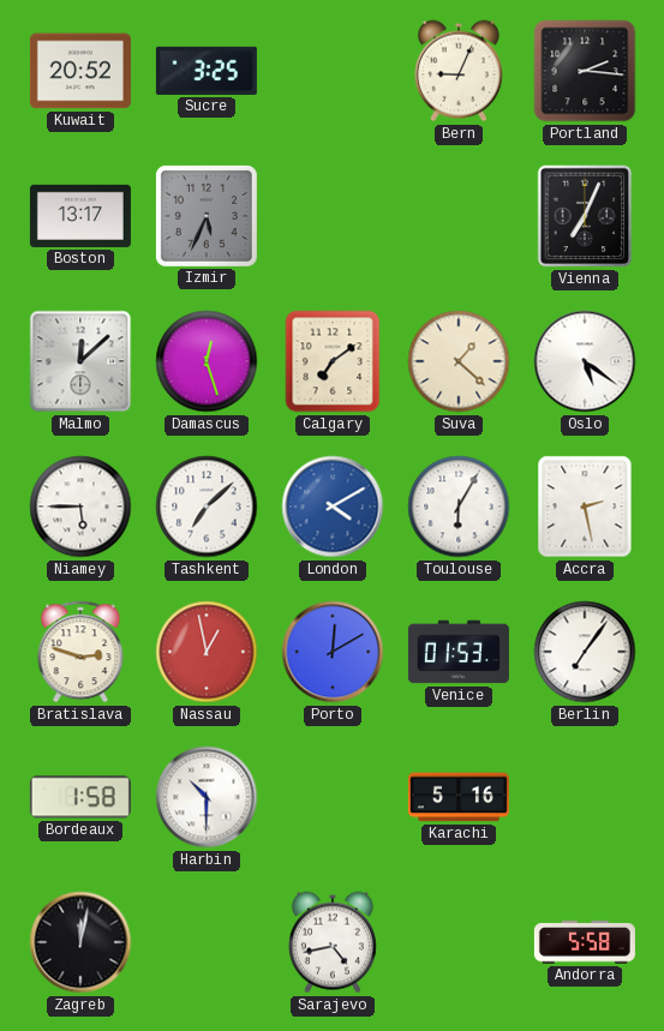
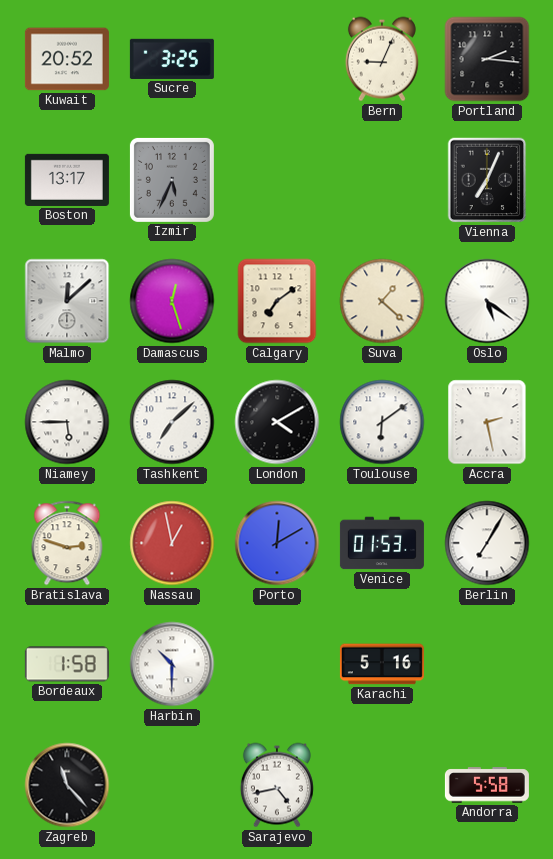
London dial: blue -> black (277, 422)
Toulouse: 6:05 -> 6:09 (382, 422)
Berlin: 7:06 -> 7:05 (487, 543)
Zagreb: 12:02 -> 11:23 (67, 785)
